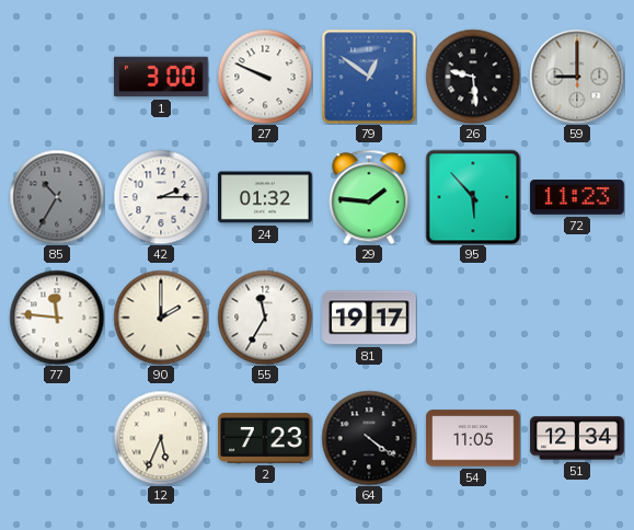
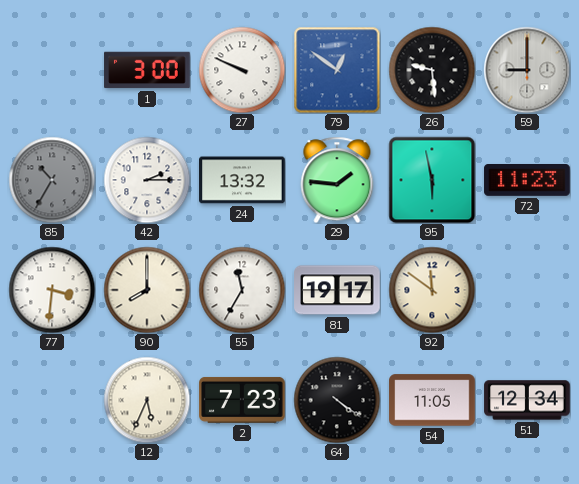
24: 01:32 -> 13:32 (242, 180)
95: 5:53 -> 5:58 (432, 180)
77: 11:46 -> 3:31 (52, 290)
90: 2:00 -> 8:00 (147, 290)
92: none -> 11:51 (432, 290)
